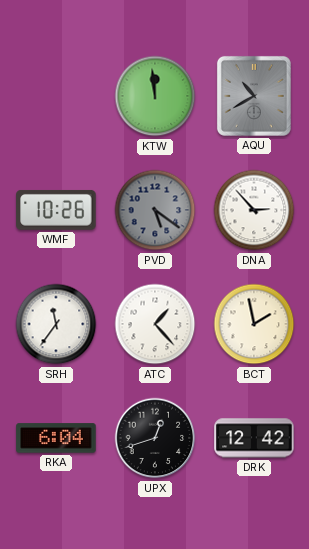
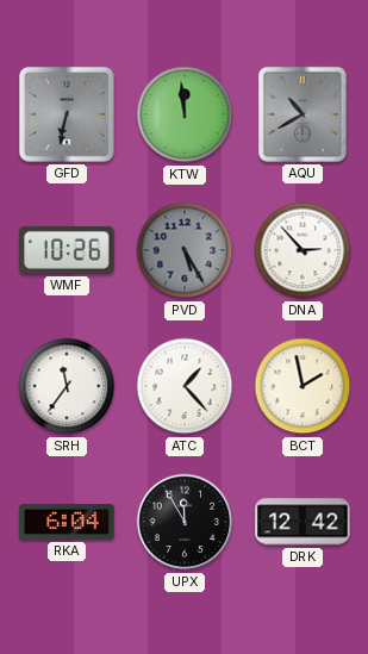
GFD: none -> 6:32 (67, 114)
PVD: 5:21 -> 5:25 (185, 250)
UPX: 12:42 -> 11:55 (185, 522)
